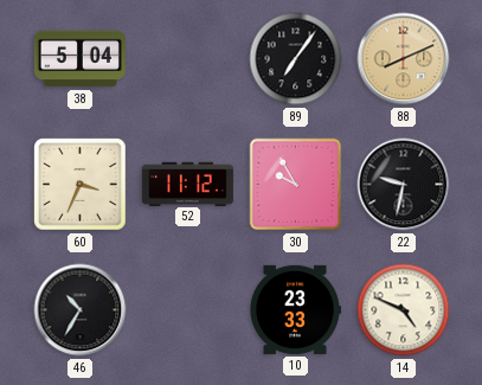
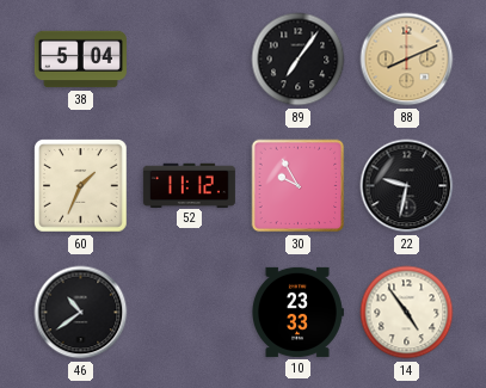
60: 3:34 -> 1:34 (81, 186)
46: 10:35 -> 10:39 (81, 313)
14: 4:49 -> 4:54 (407, 313)
